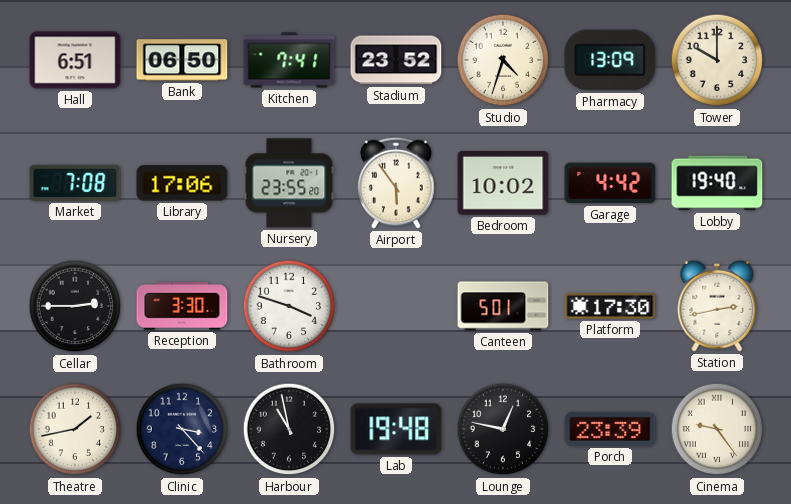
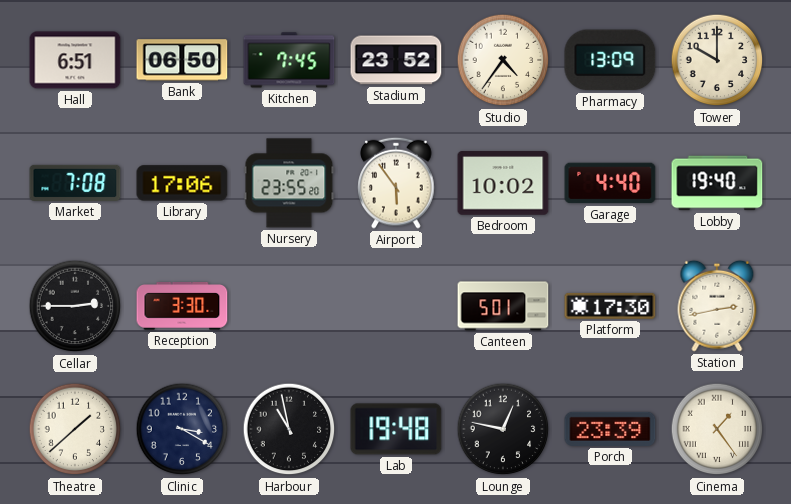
Kitchen: 7:41 -> 7:45 (289, 60)
Studio: 4:33 -> 4:36 (503, 60)
Garage: 4:42 -> 4:40 (610, 183)
Bathroom: 3:48 -> none (289, 306)
Theatre: 1:43 -> 1:38 (75, 429)
Clinic: 3:23 -> 3:20 (182, 429)
Cinema: 9:24 -> 1:24 (717, 429)
